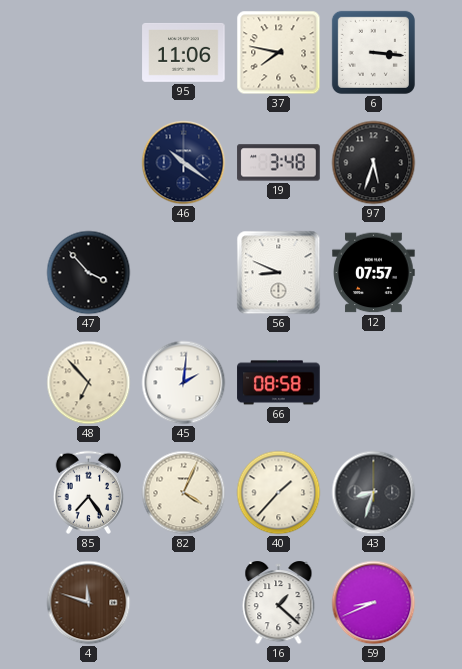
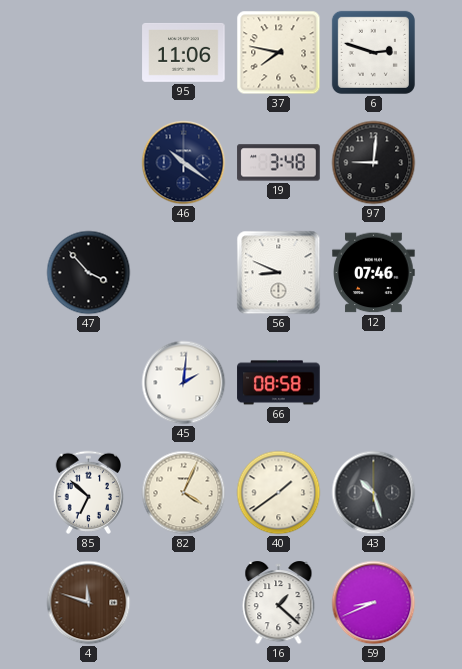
6: 3:16 -> 2:48 (373, 52)
97: 5:33 -> 9:01 (374, 163)
12: 07:57 -> 07:46 (374, 273)
48: 6:53 -> none (89, 383)
85: 7:24 -> 6:52 (88, 492)
40: 1:37 -> 1:39 (279, 493)
43: 8:33 -> 10:27 (374, 493)
